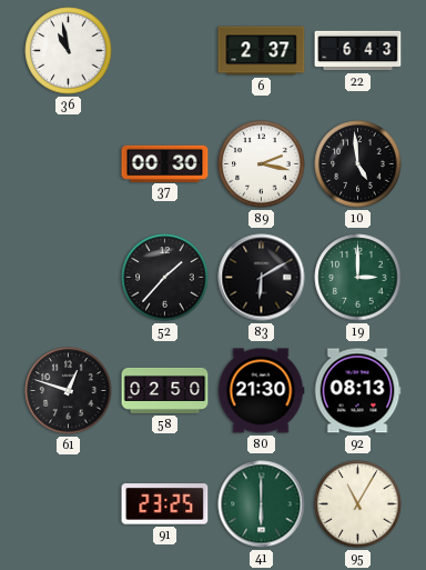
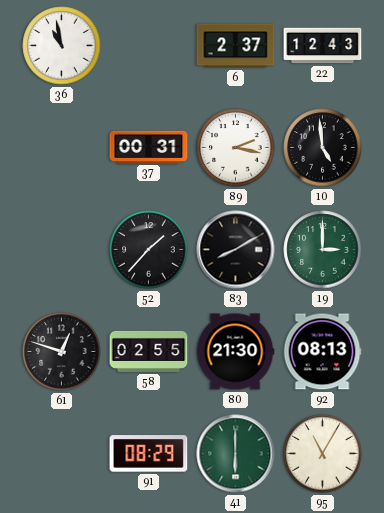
22: 6:43 -> 12:43 (323, 46)
37: 00:30 -> 00:31 (149, 147)
83: 6:10 -> 8:10 (236, 250)
58: 02:50 -> 02:55 (149, 351)
91: 23:25 -> 08:29 (149, 454)
